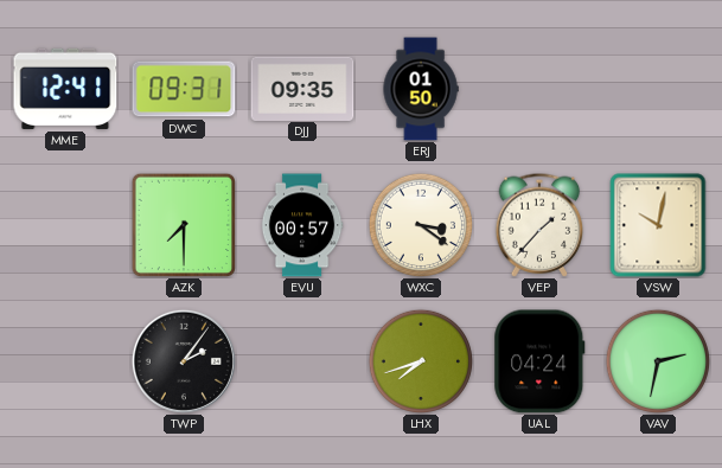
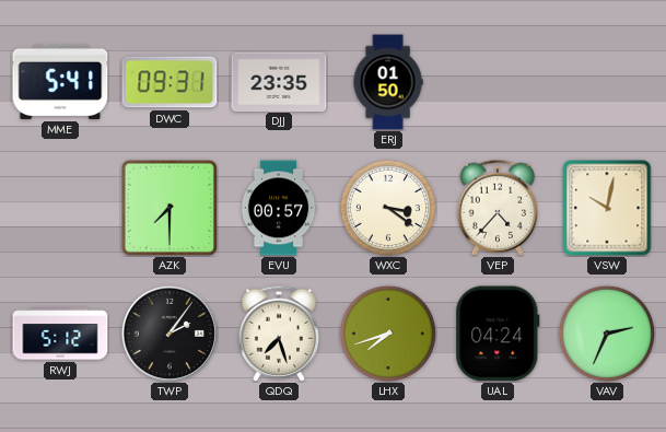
MME: 12:41 -> 5:41 (60, 82)
DJJ: 09:35 -> 23:35 (279, 81)
VEP: 1:37 -> 4:37 (498, 208)
RWJ: none -> 5:12 (60, 334)
QDQ: none -> 7:27 (279, 334)
VAV: 2:32 -> 2:34 (607, 334)
